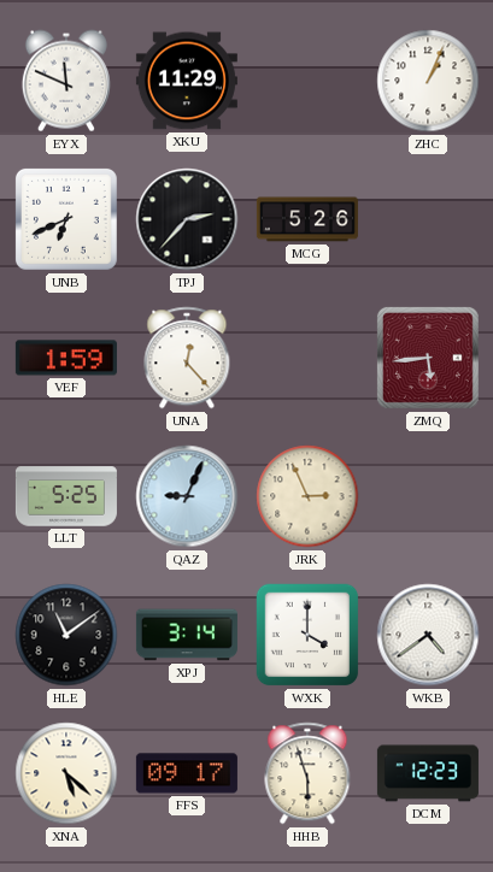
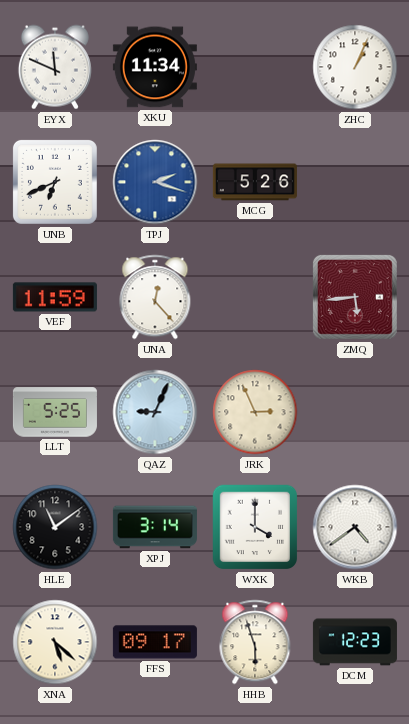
XKU: 11:29 -> 11:34 (155, 67)
TPJ: 2:37 -> 2:18 (155, 182)
TPJ dial: black -> blue (155, 182)
VEF: 1:59 -> 11:59 (55, 297)
